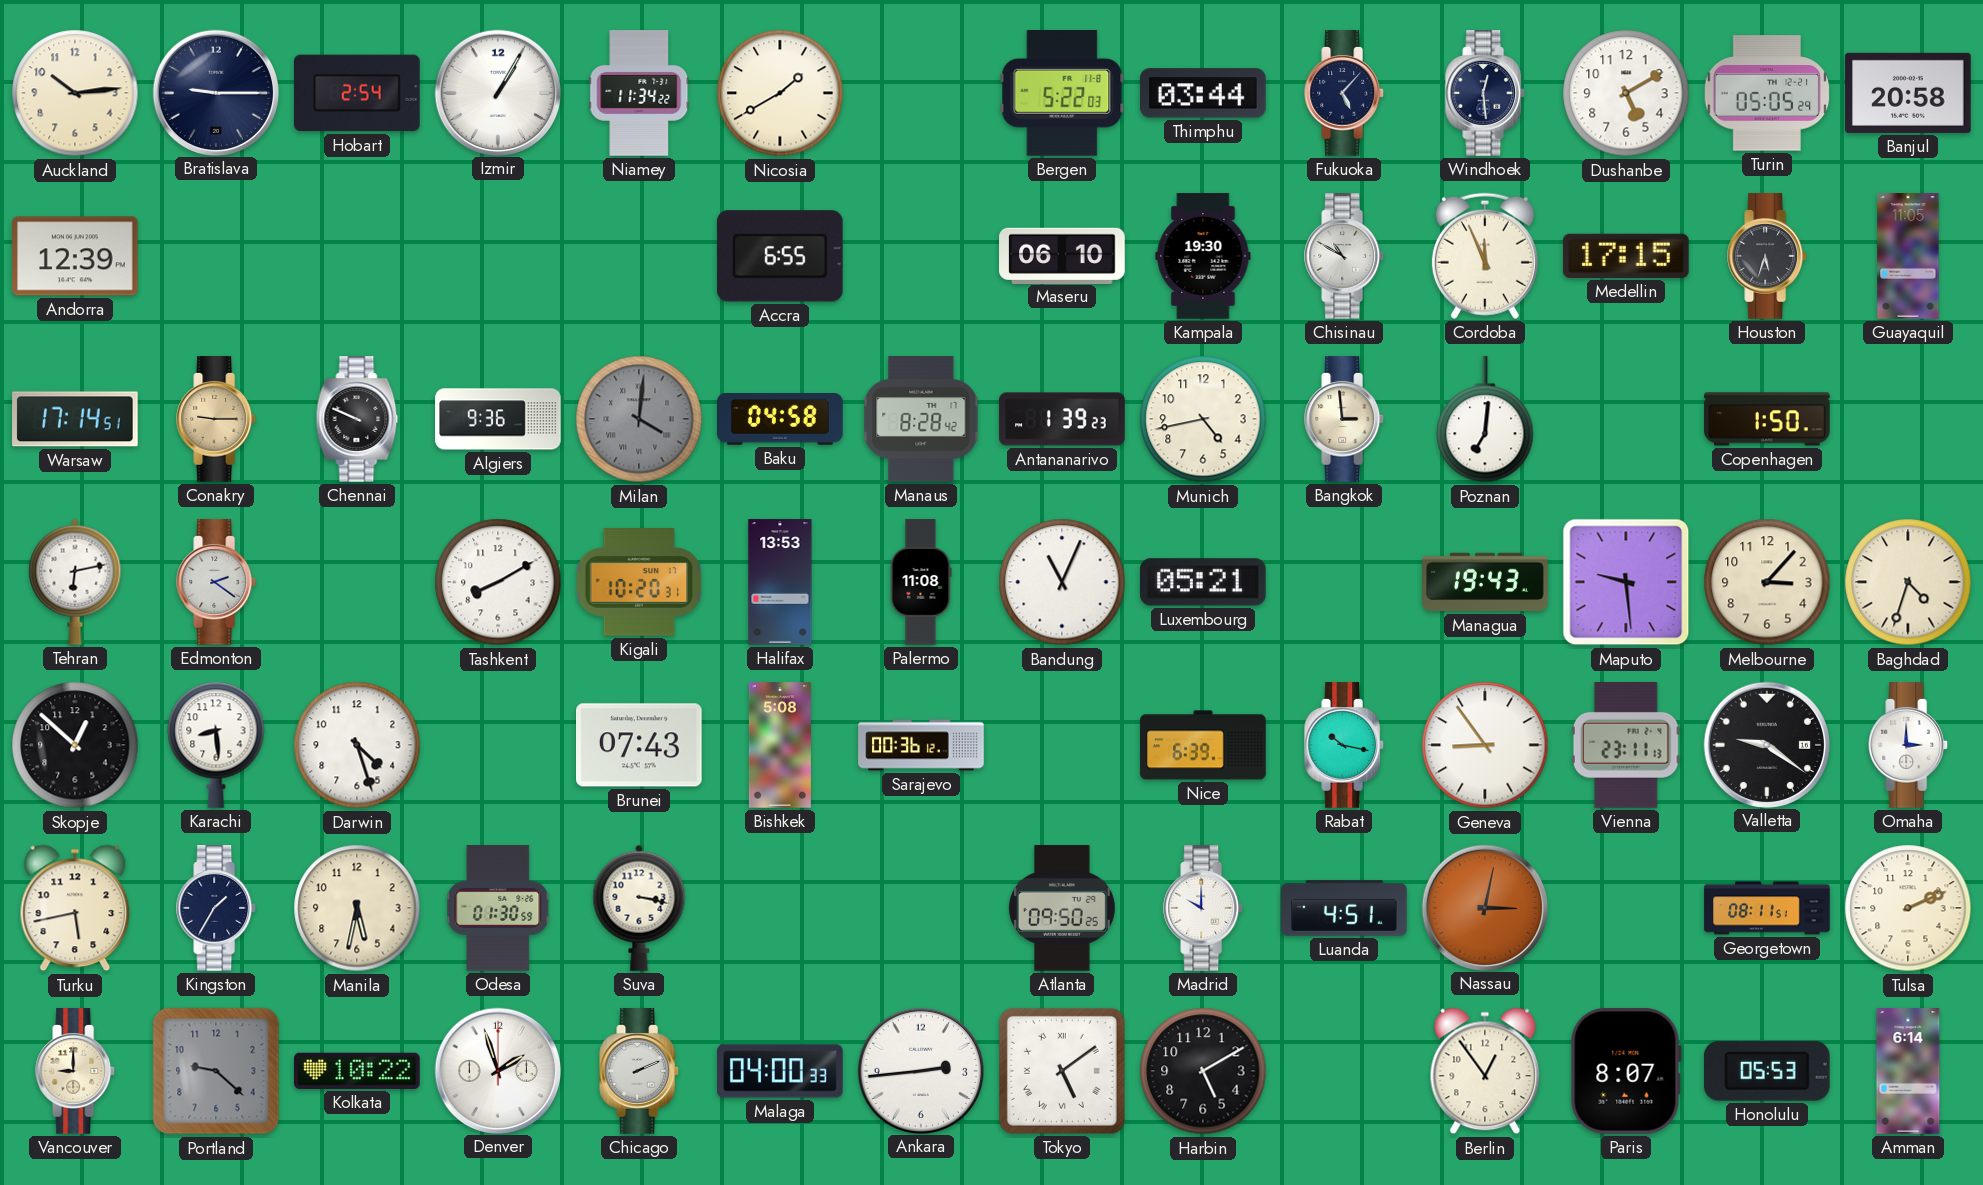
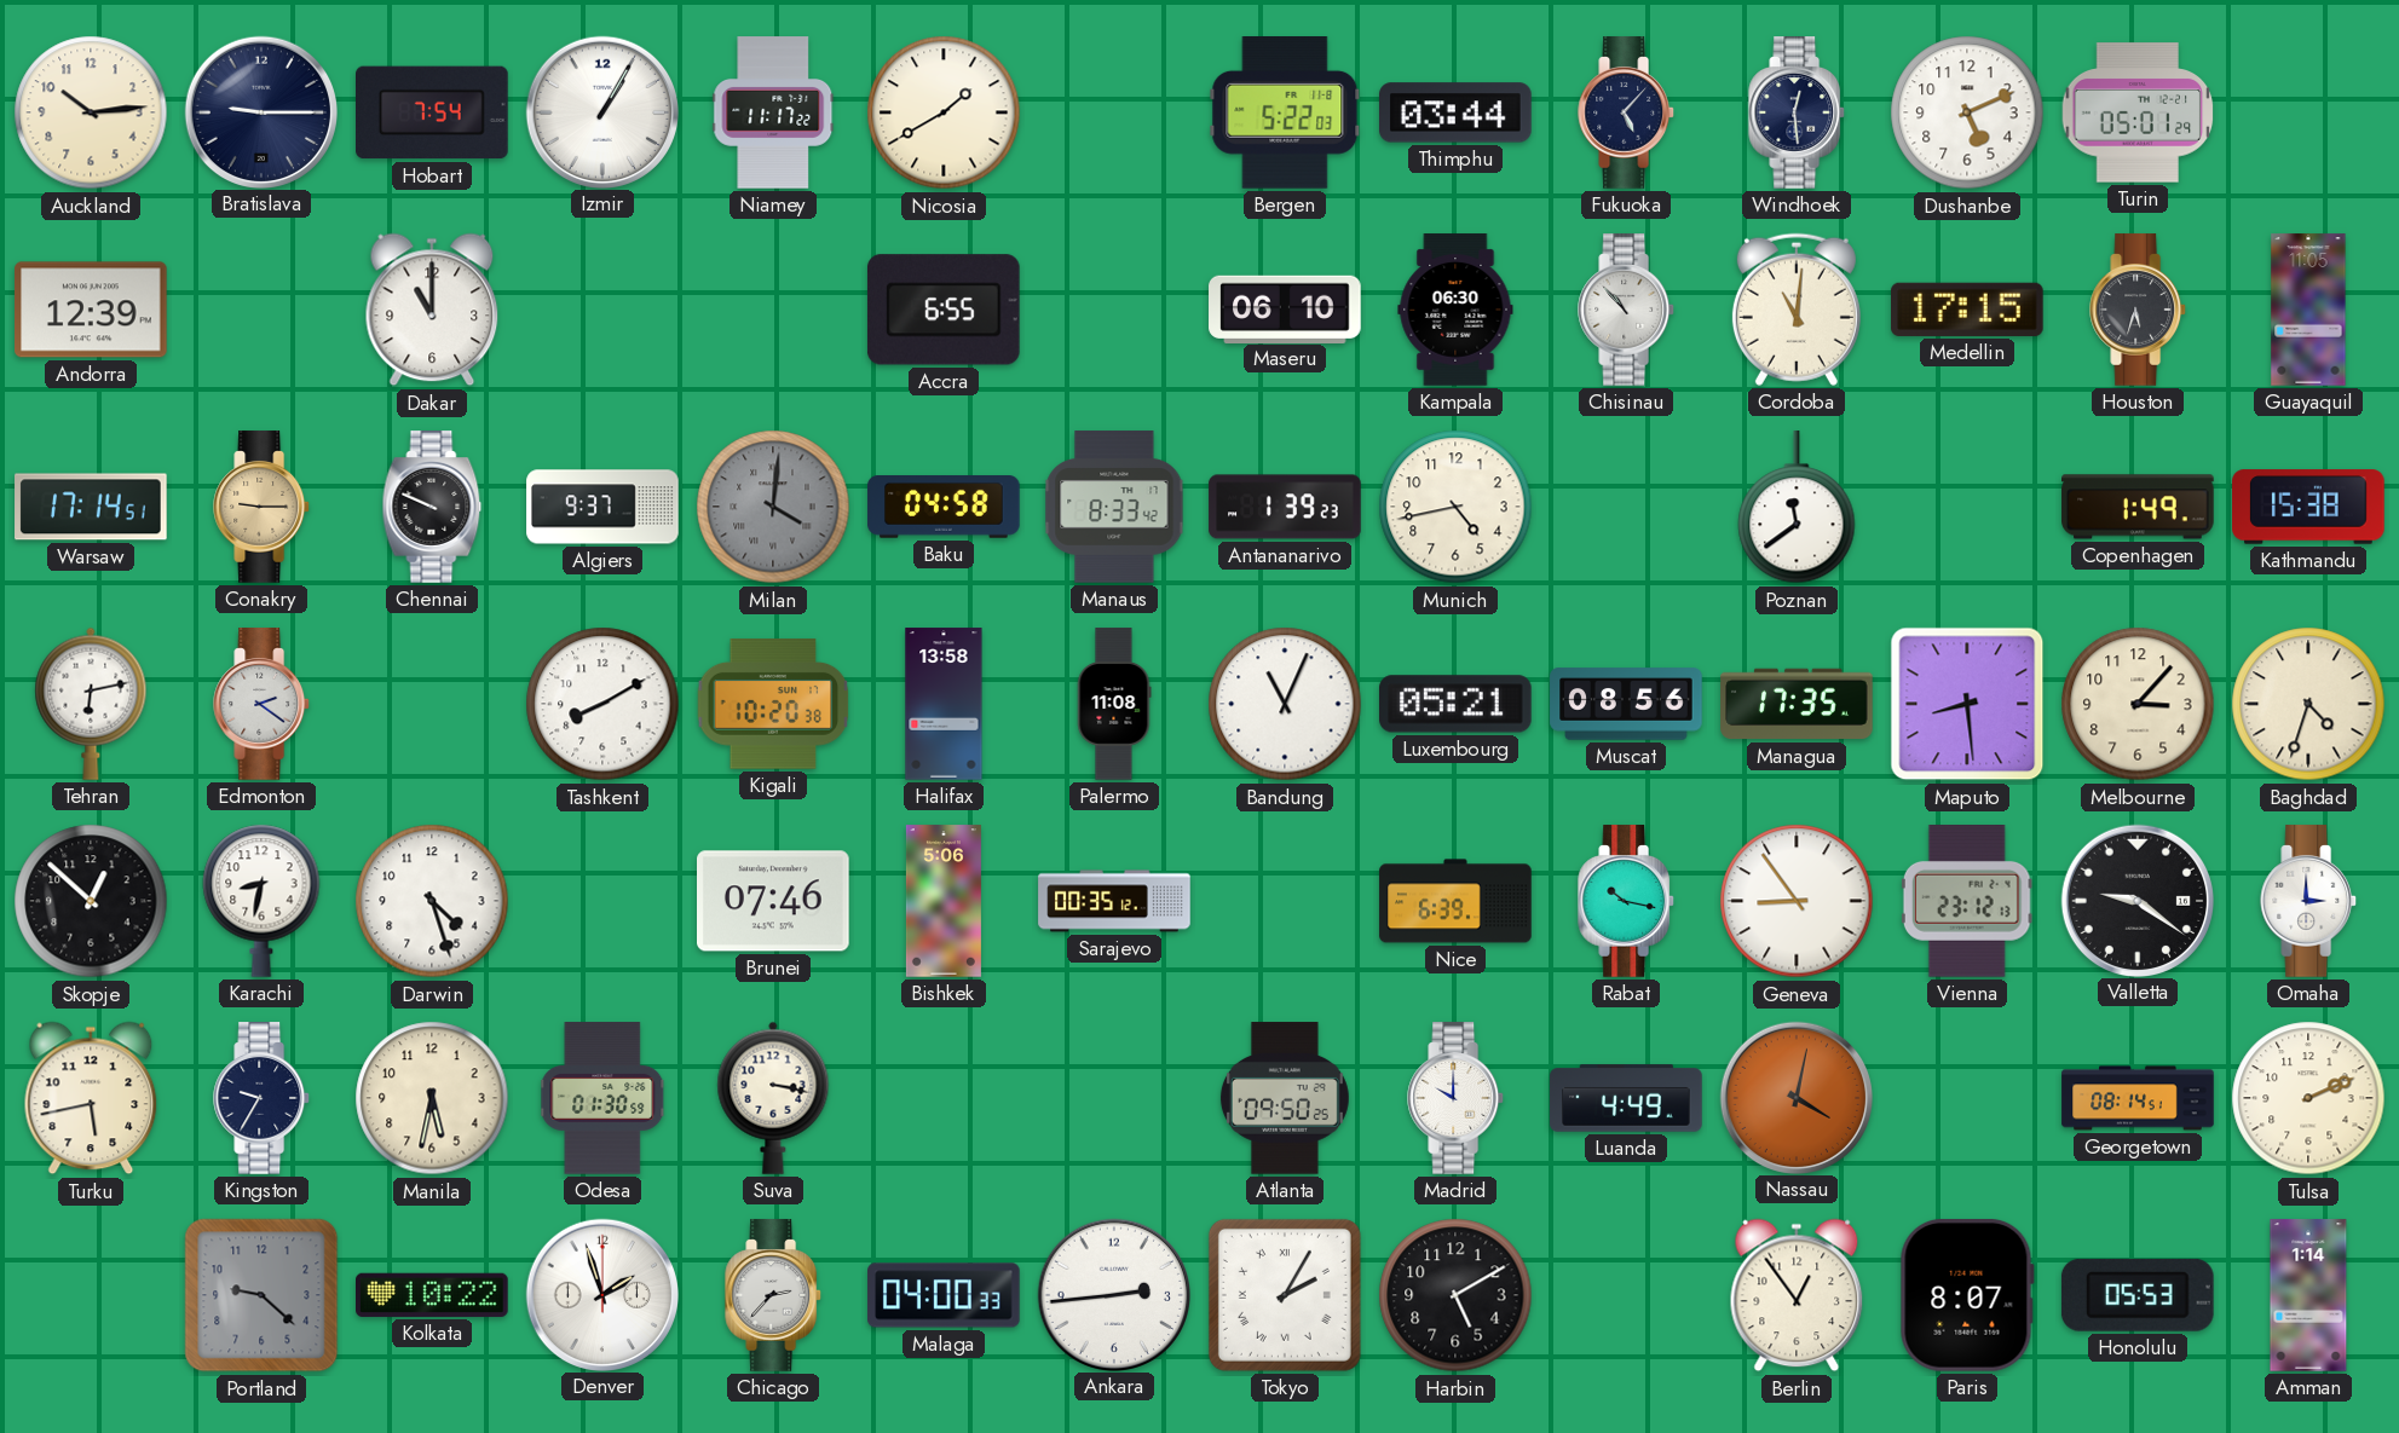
Hobart: 2:54 -> 7:54 (432, 112)
Niamey: 11:34 -> 11:17 (773, 112)
Dushanbe: 5:10 -> 5:11 (1967, 112)
Turin: 05:05 -> 05:01 (2138, 112)
Banjul: 20:58 -> none (1908, 93)
Dakar: none -> 11:00 (432, 310)
Kampala: 19:30 -> 06:30 (1455, 310)
Chisinau: 10:50 -> 10:53 (1627, 310)
Cordoba: 11:56 -> 11:01 (1797, 310)
Algiers: 9:36 -> 9:37 (602, 507)
Manaus: 8:28 -> 8:33 (1114, 507)
Bangkok: 2:59 -> none (1345, 419)
Poznan: 7:01 -> 11:39 (1797, 508)
Copenhagen: 1:50 -> 1:49 (2138, 507)
Kathmandu: none -> 15:38 (2308, 507)
Kigali: 10:20:31 -> 10:20:38 (773, 704)
Halifax: 13:53 -> 13:58 (944, 704)
Muscat: none -> 08:56 (1626, 704)
Managua: 19:43 -> 17:35 (1797, 704)
Maputo: 9:29 -> 8:29 (1967, 704)
Karachi: 8:29 -> 8:32 (261, 901)
Brunei: 07:43 -> 07:46 (774, 901)
Bishkek: 5:08 -> 5:06 (944, 901)
Sarajevo: 00:36 -> 00:35 (1114, 901)
Vienna: 23:11 -> 23:12 (1967, 902)
Kingston: 1:35 -> 9:35 (263, 1098)
Luanda: 4:51 -> 4:49 (1626, 1098)
Nassau: 3:02 -> 4:02 (1795, 1097)
Georgetown: 08:11 -> 08:14 (2138, 1098)
Vancouver: 9:00 -> none (76, 1071)
Chicago: 2:11 -> 2:37 (774, 1295)
Tokyo: 5:09 -> 2:05 (1285, 1295)
Amman: 6:14 -> 1:14 (2308, 1295)
